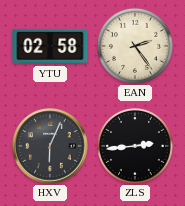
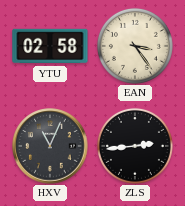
EAN: 2:24 -> 3:24 (135, 46)
HXV: 6:04 -> 11:04 (50, 146)
